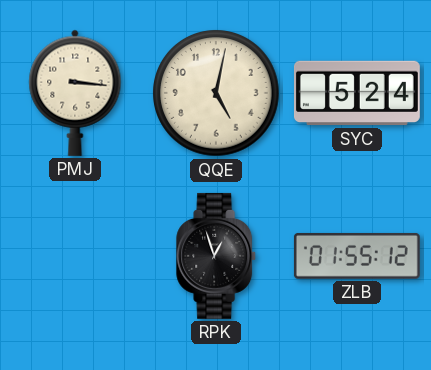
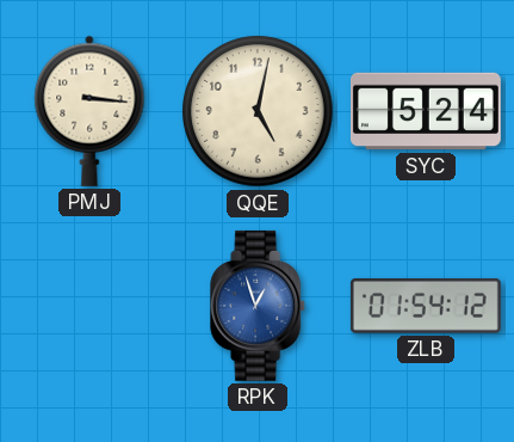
RPK dial: black -> blue (259, 306)
ZLB: 01:55 -> 01:54 (426, 306)
